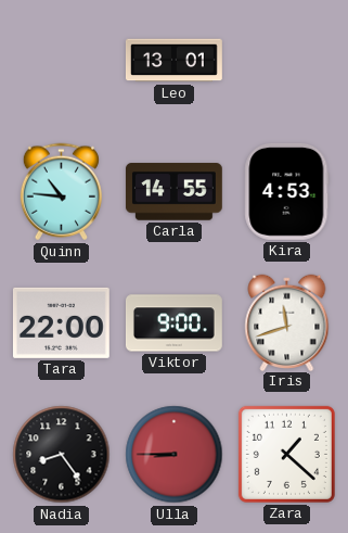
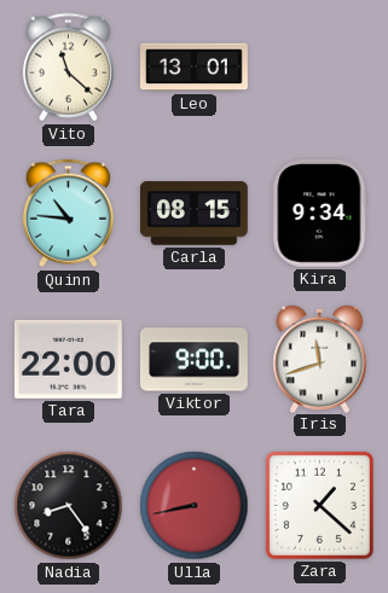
Vito: none -> 11:22 (68, 68)
Carla: 14:55 -> 08:15 (193, 214)
Kira: 4:53 -> 9:34 (320, 213)
Ulla: 8:45 -> 8:43 (195, 506)
